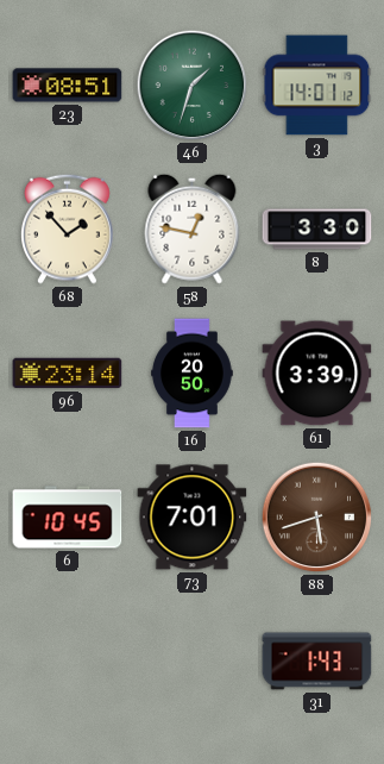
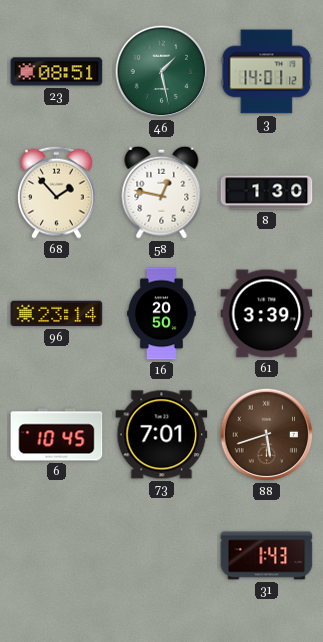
46: 1:33 -> 1:28 (162, 72)
8: 3:30 -> 1:30 (267, 193)
